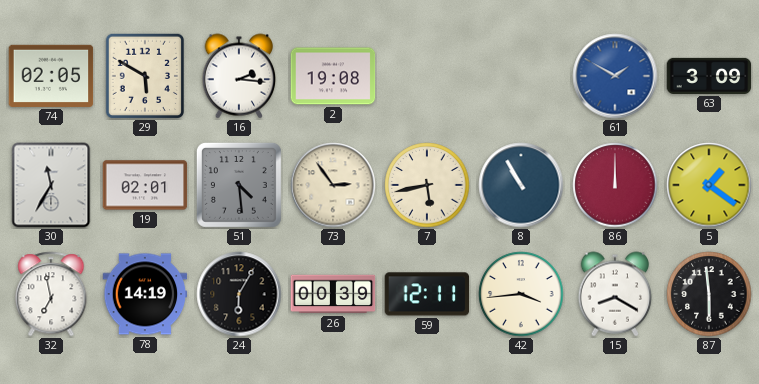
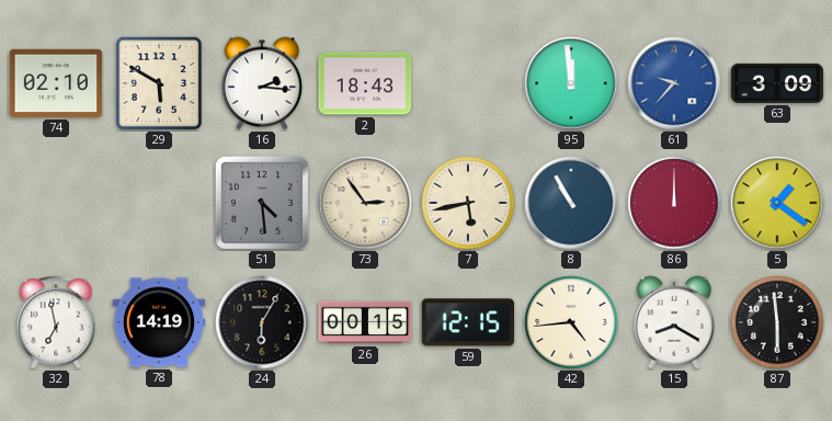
74: 02:05 -> 02:10 (56, 83)
2: 19:08 -> 18:43 (365, 83)
95: none -> 11:59 (571, 83)
61: 1:50 -> 9:37 (674, 83)
30: 11:35 -> none (51, 185)
19: 02:01 -> none (145, 185)
26: 00:39 -> 00:15 (365, 322)
59: 12:11 -> 12:15 (468, 322)
42: 3:44 -> 4:44 (571, 322)
